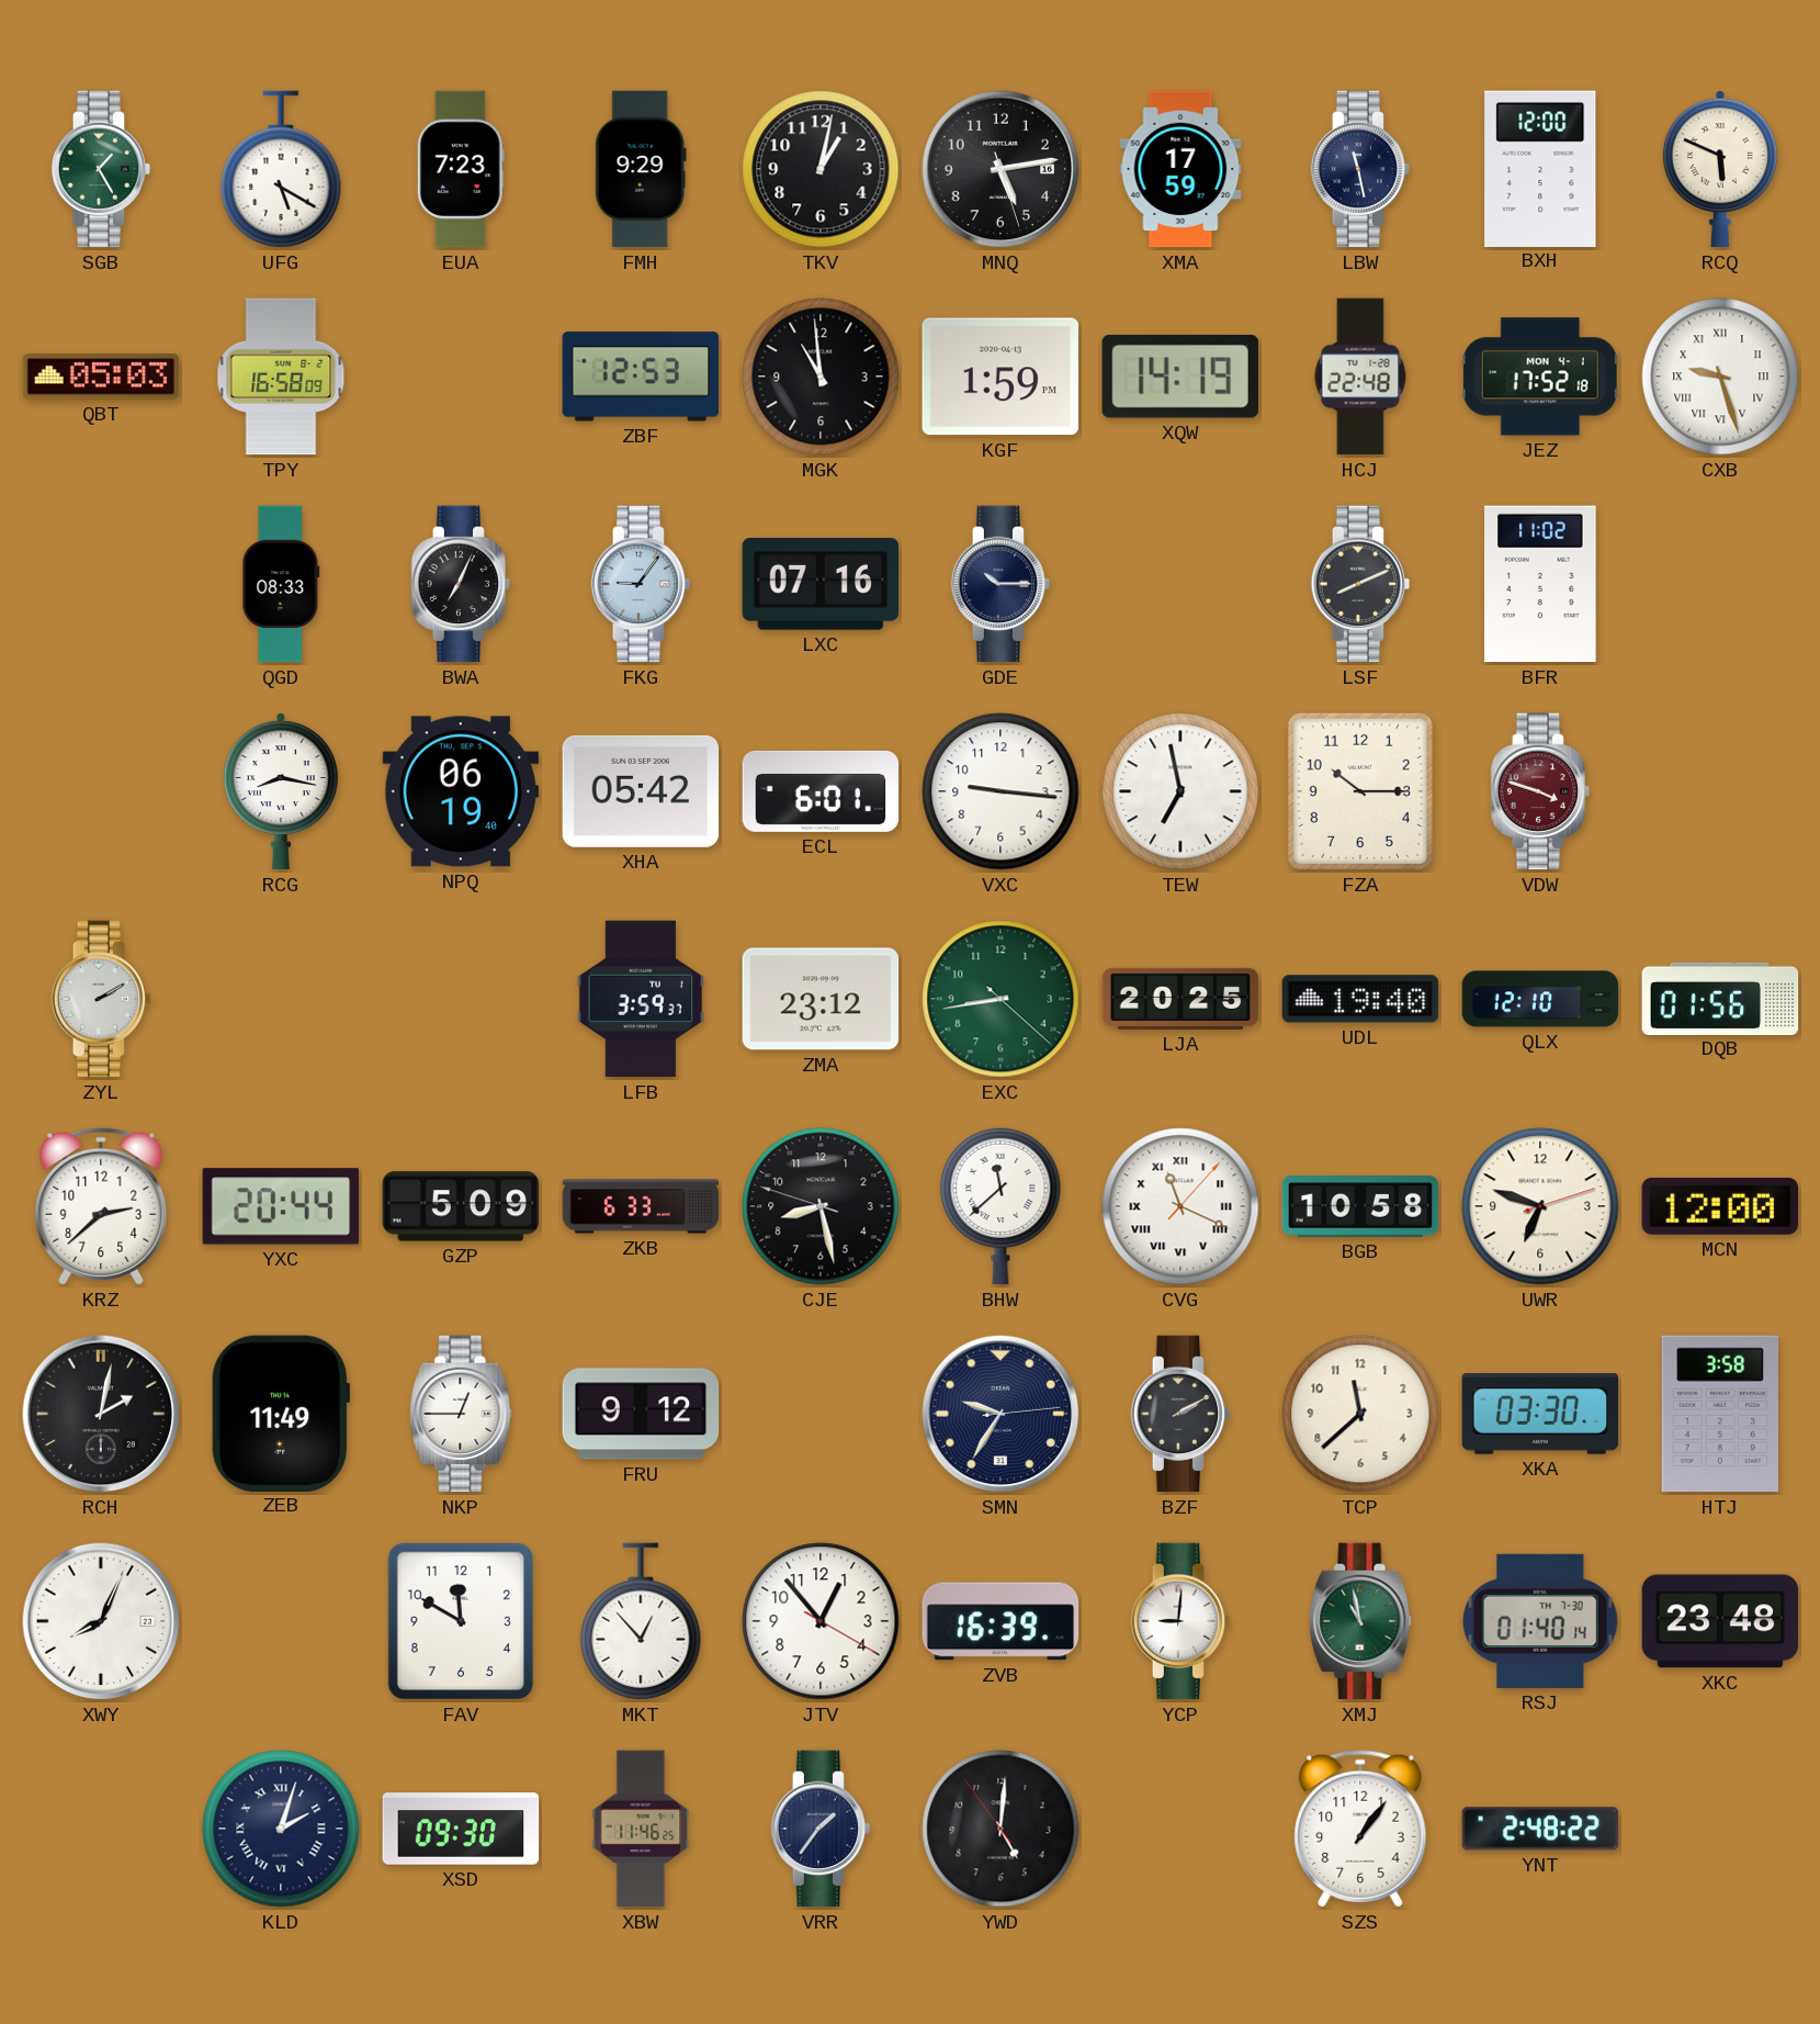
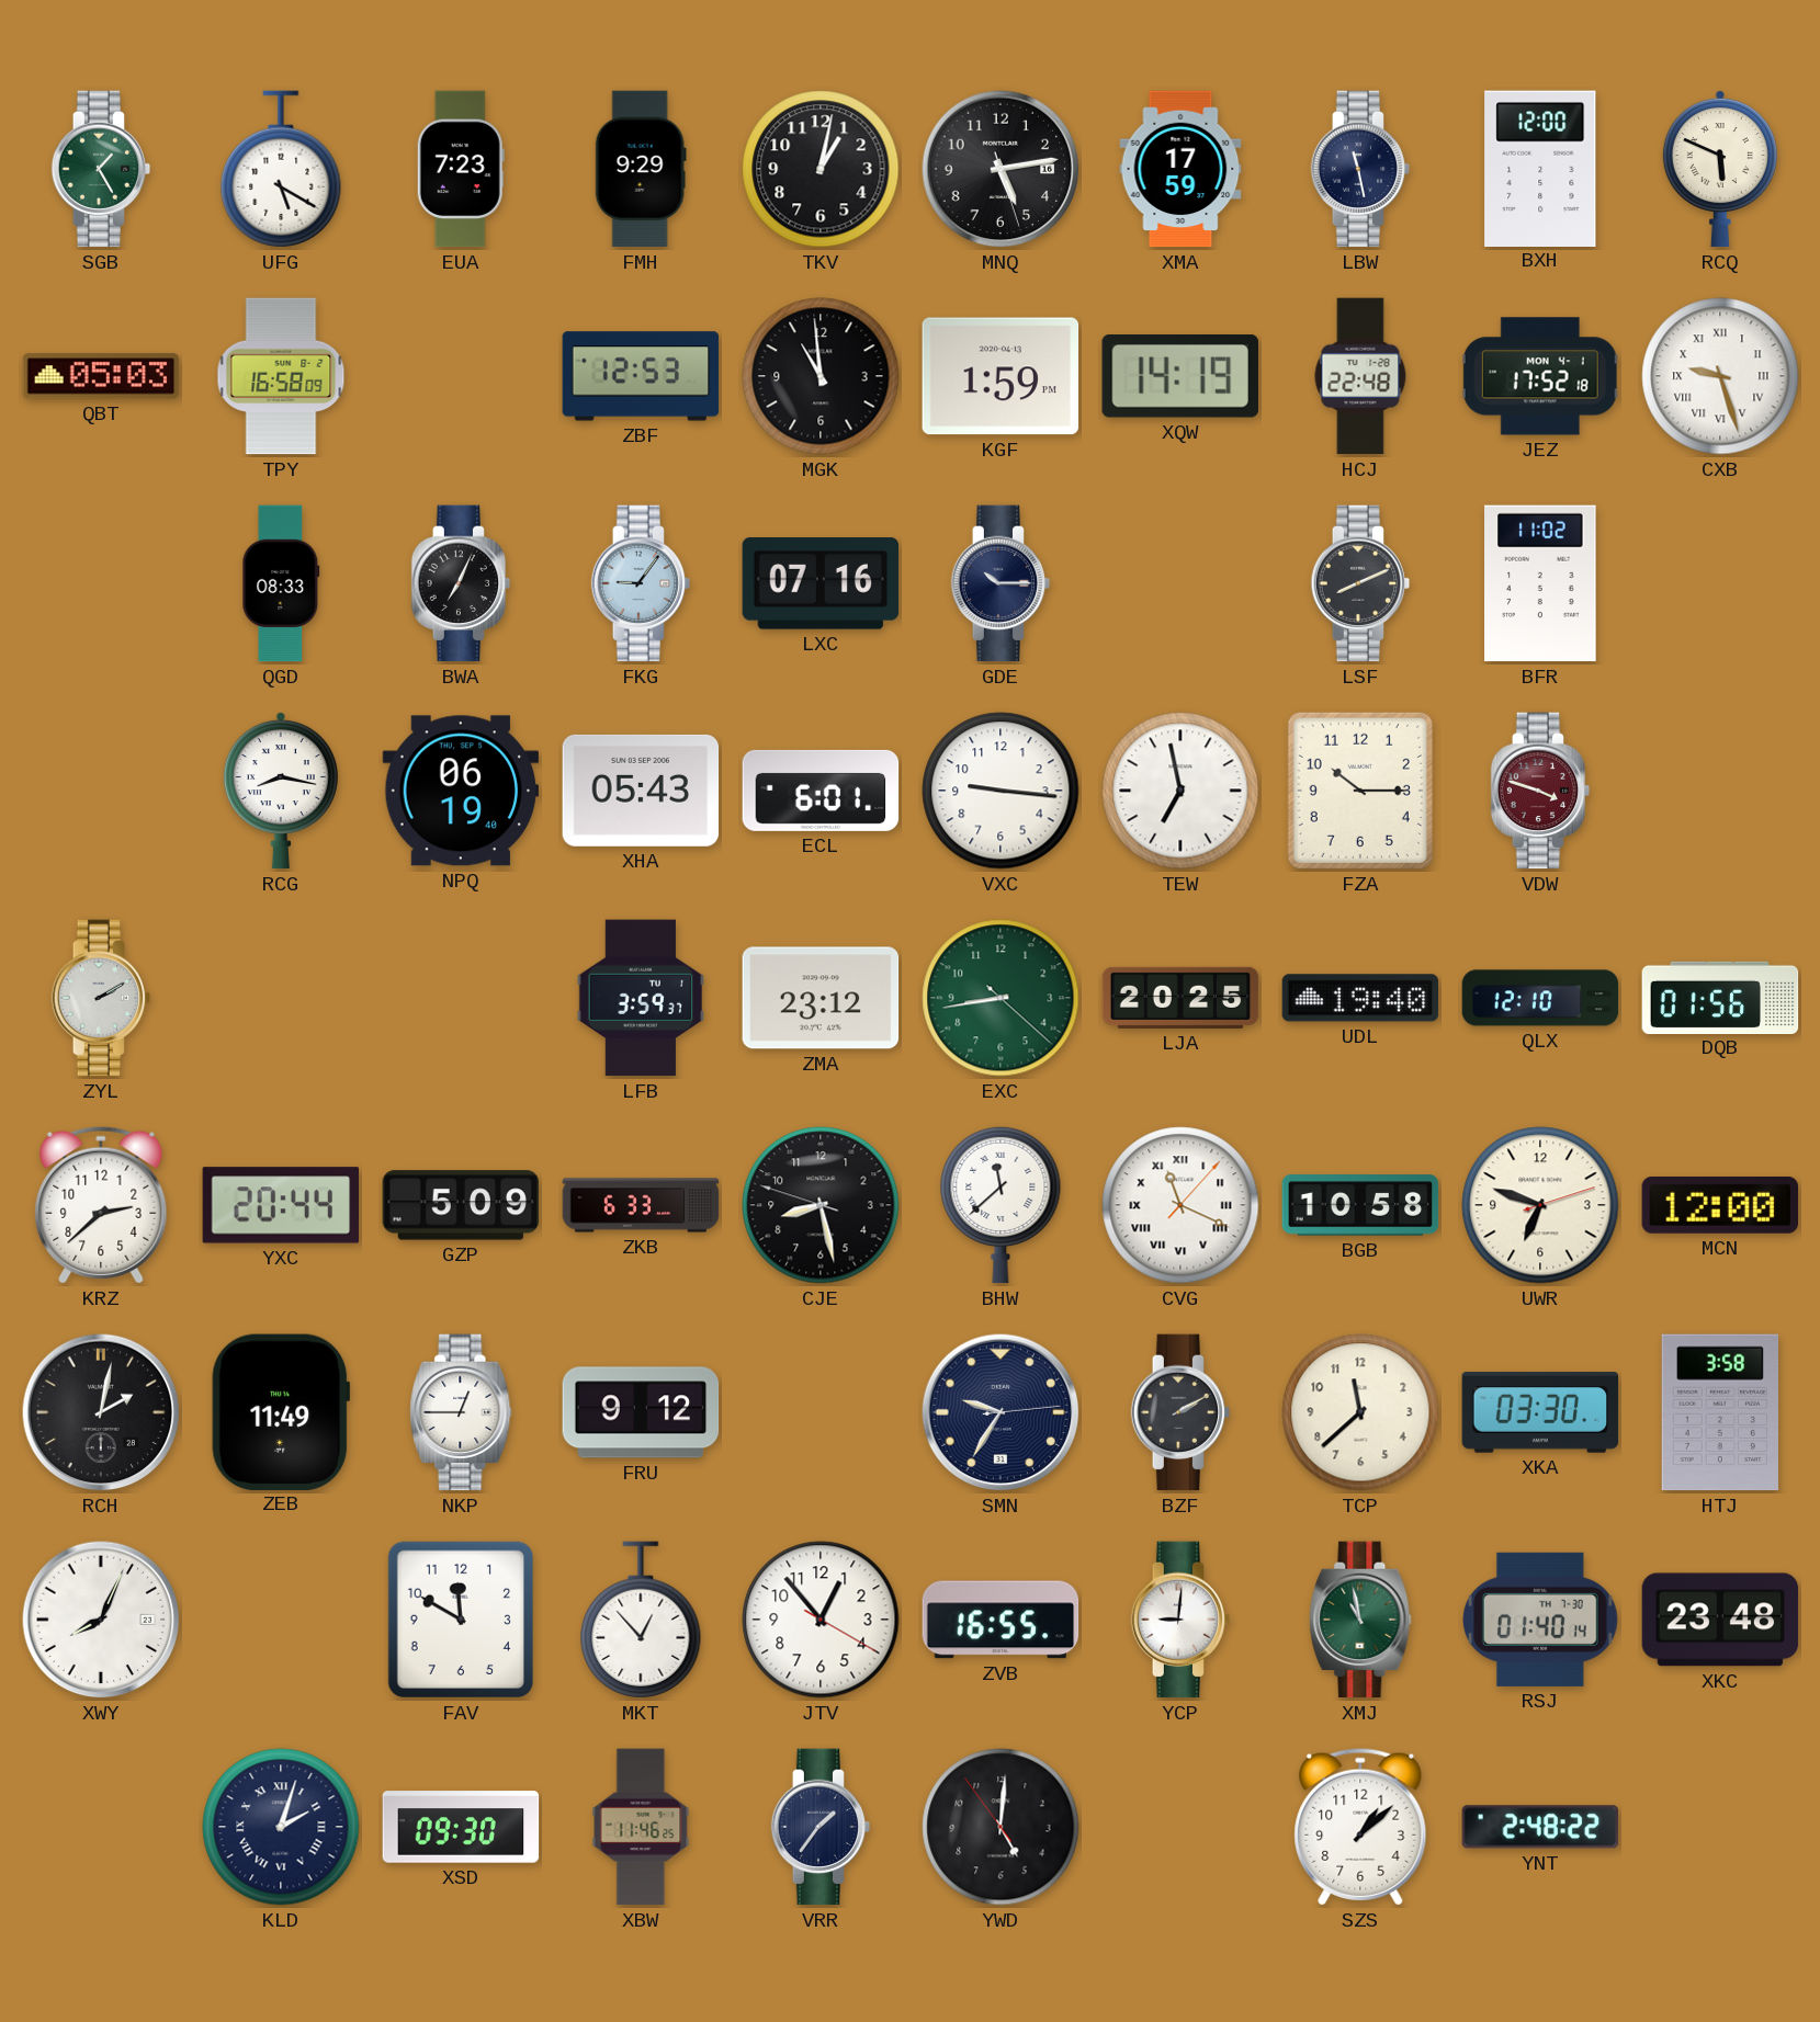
XHA: 05:42 -> 05:43 (641, 791)
ZVB: 16:39 -> 16:55 (1001, 1620)
SZS: 1:06 -> 1:08 (1360, 1827)
